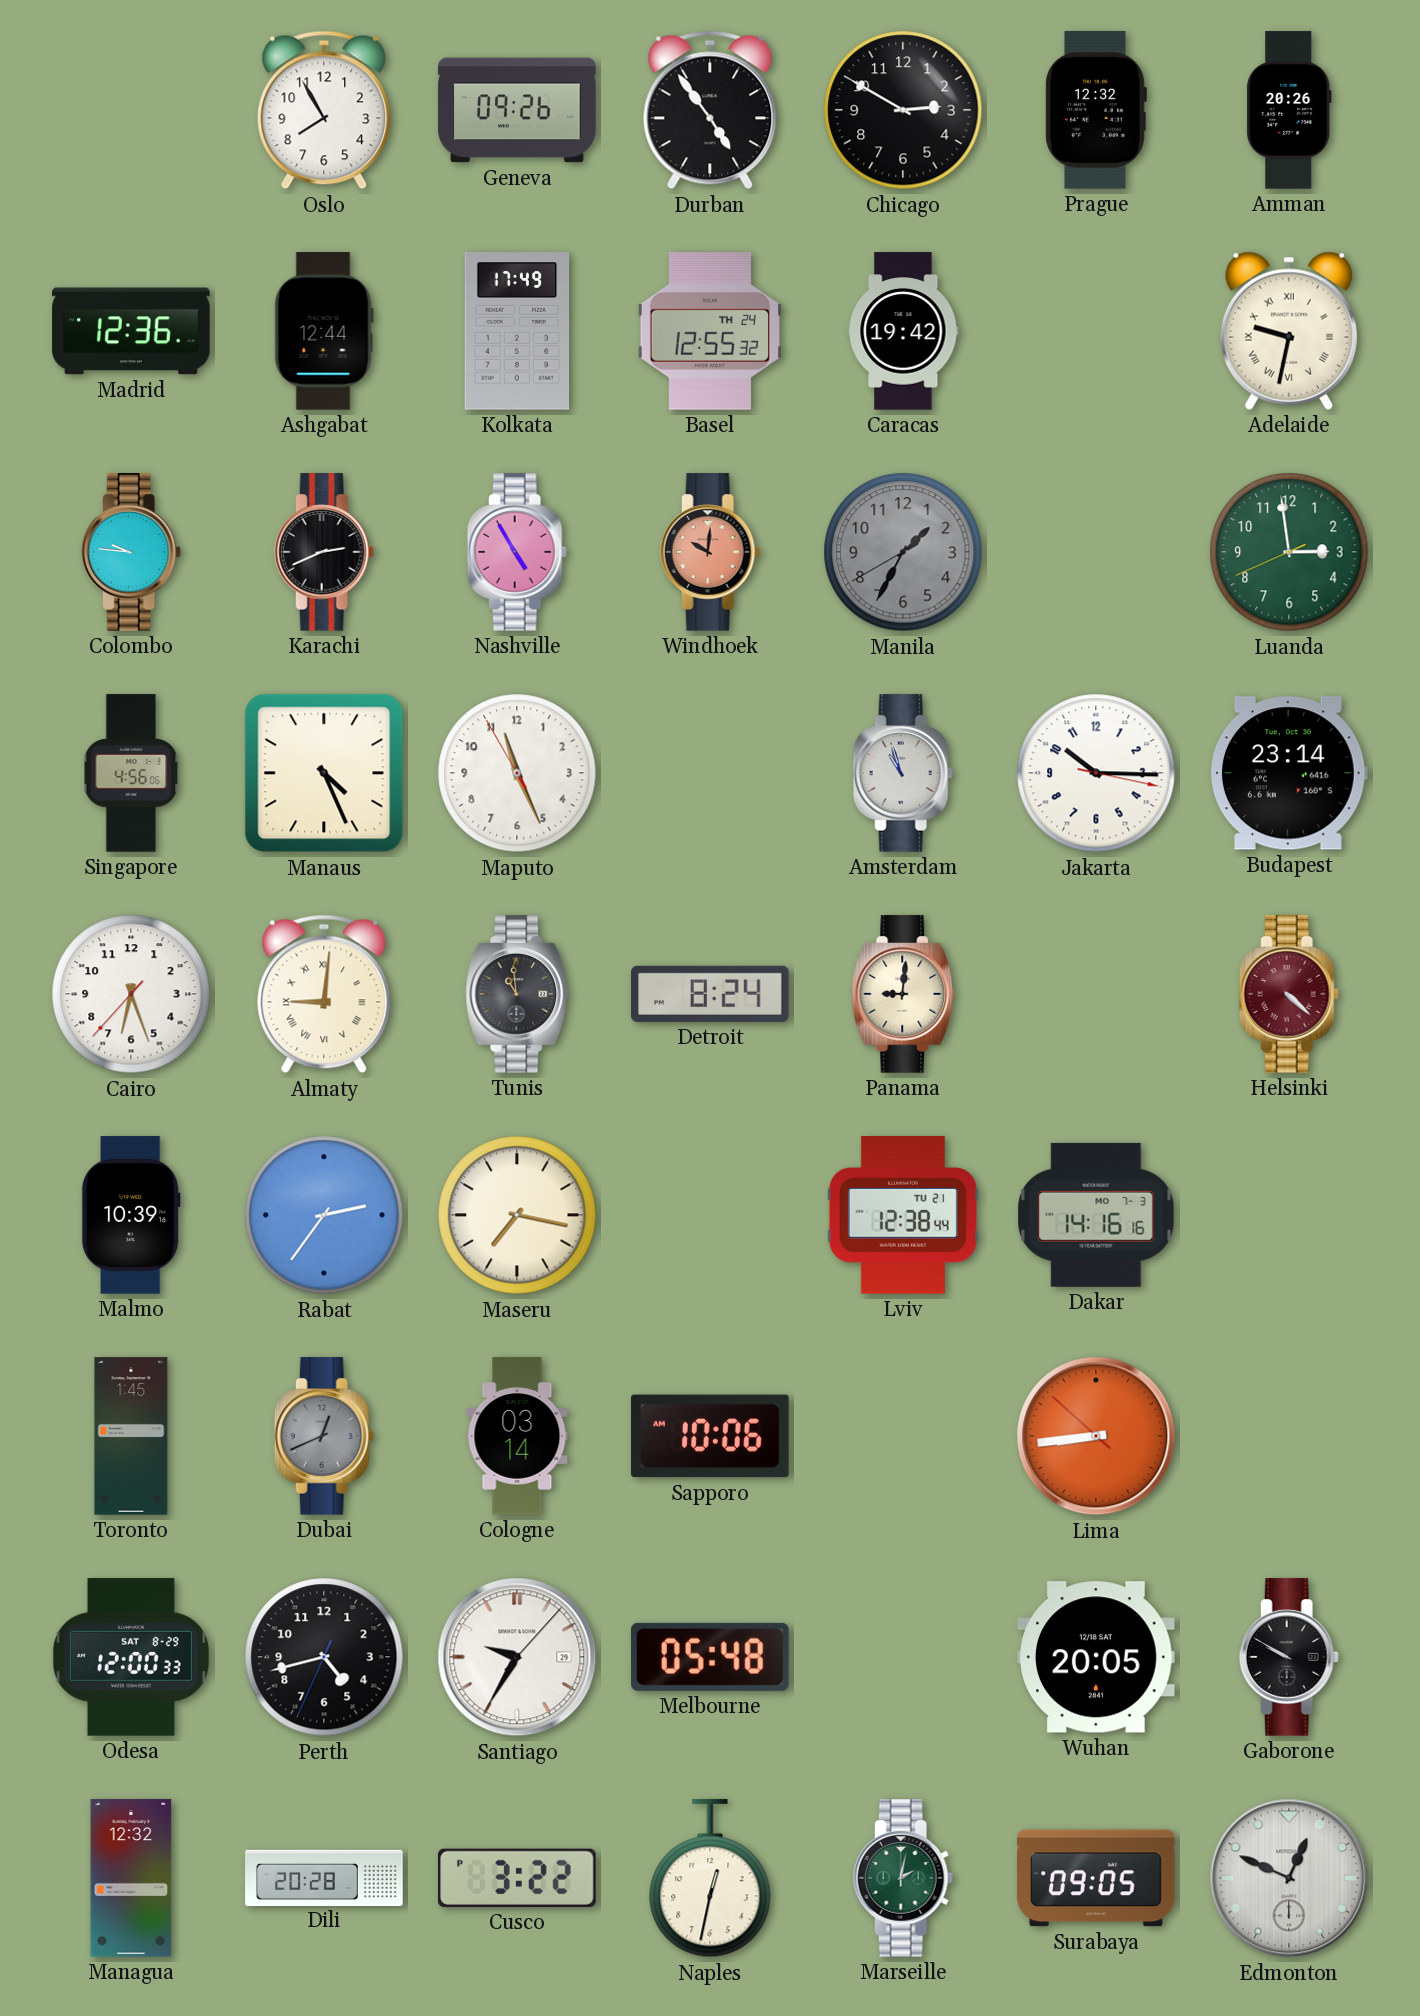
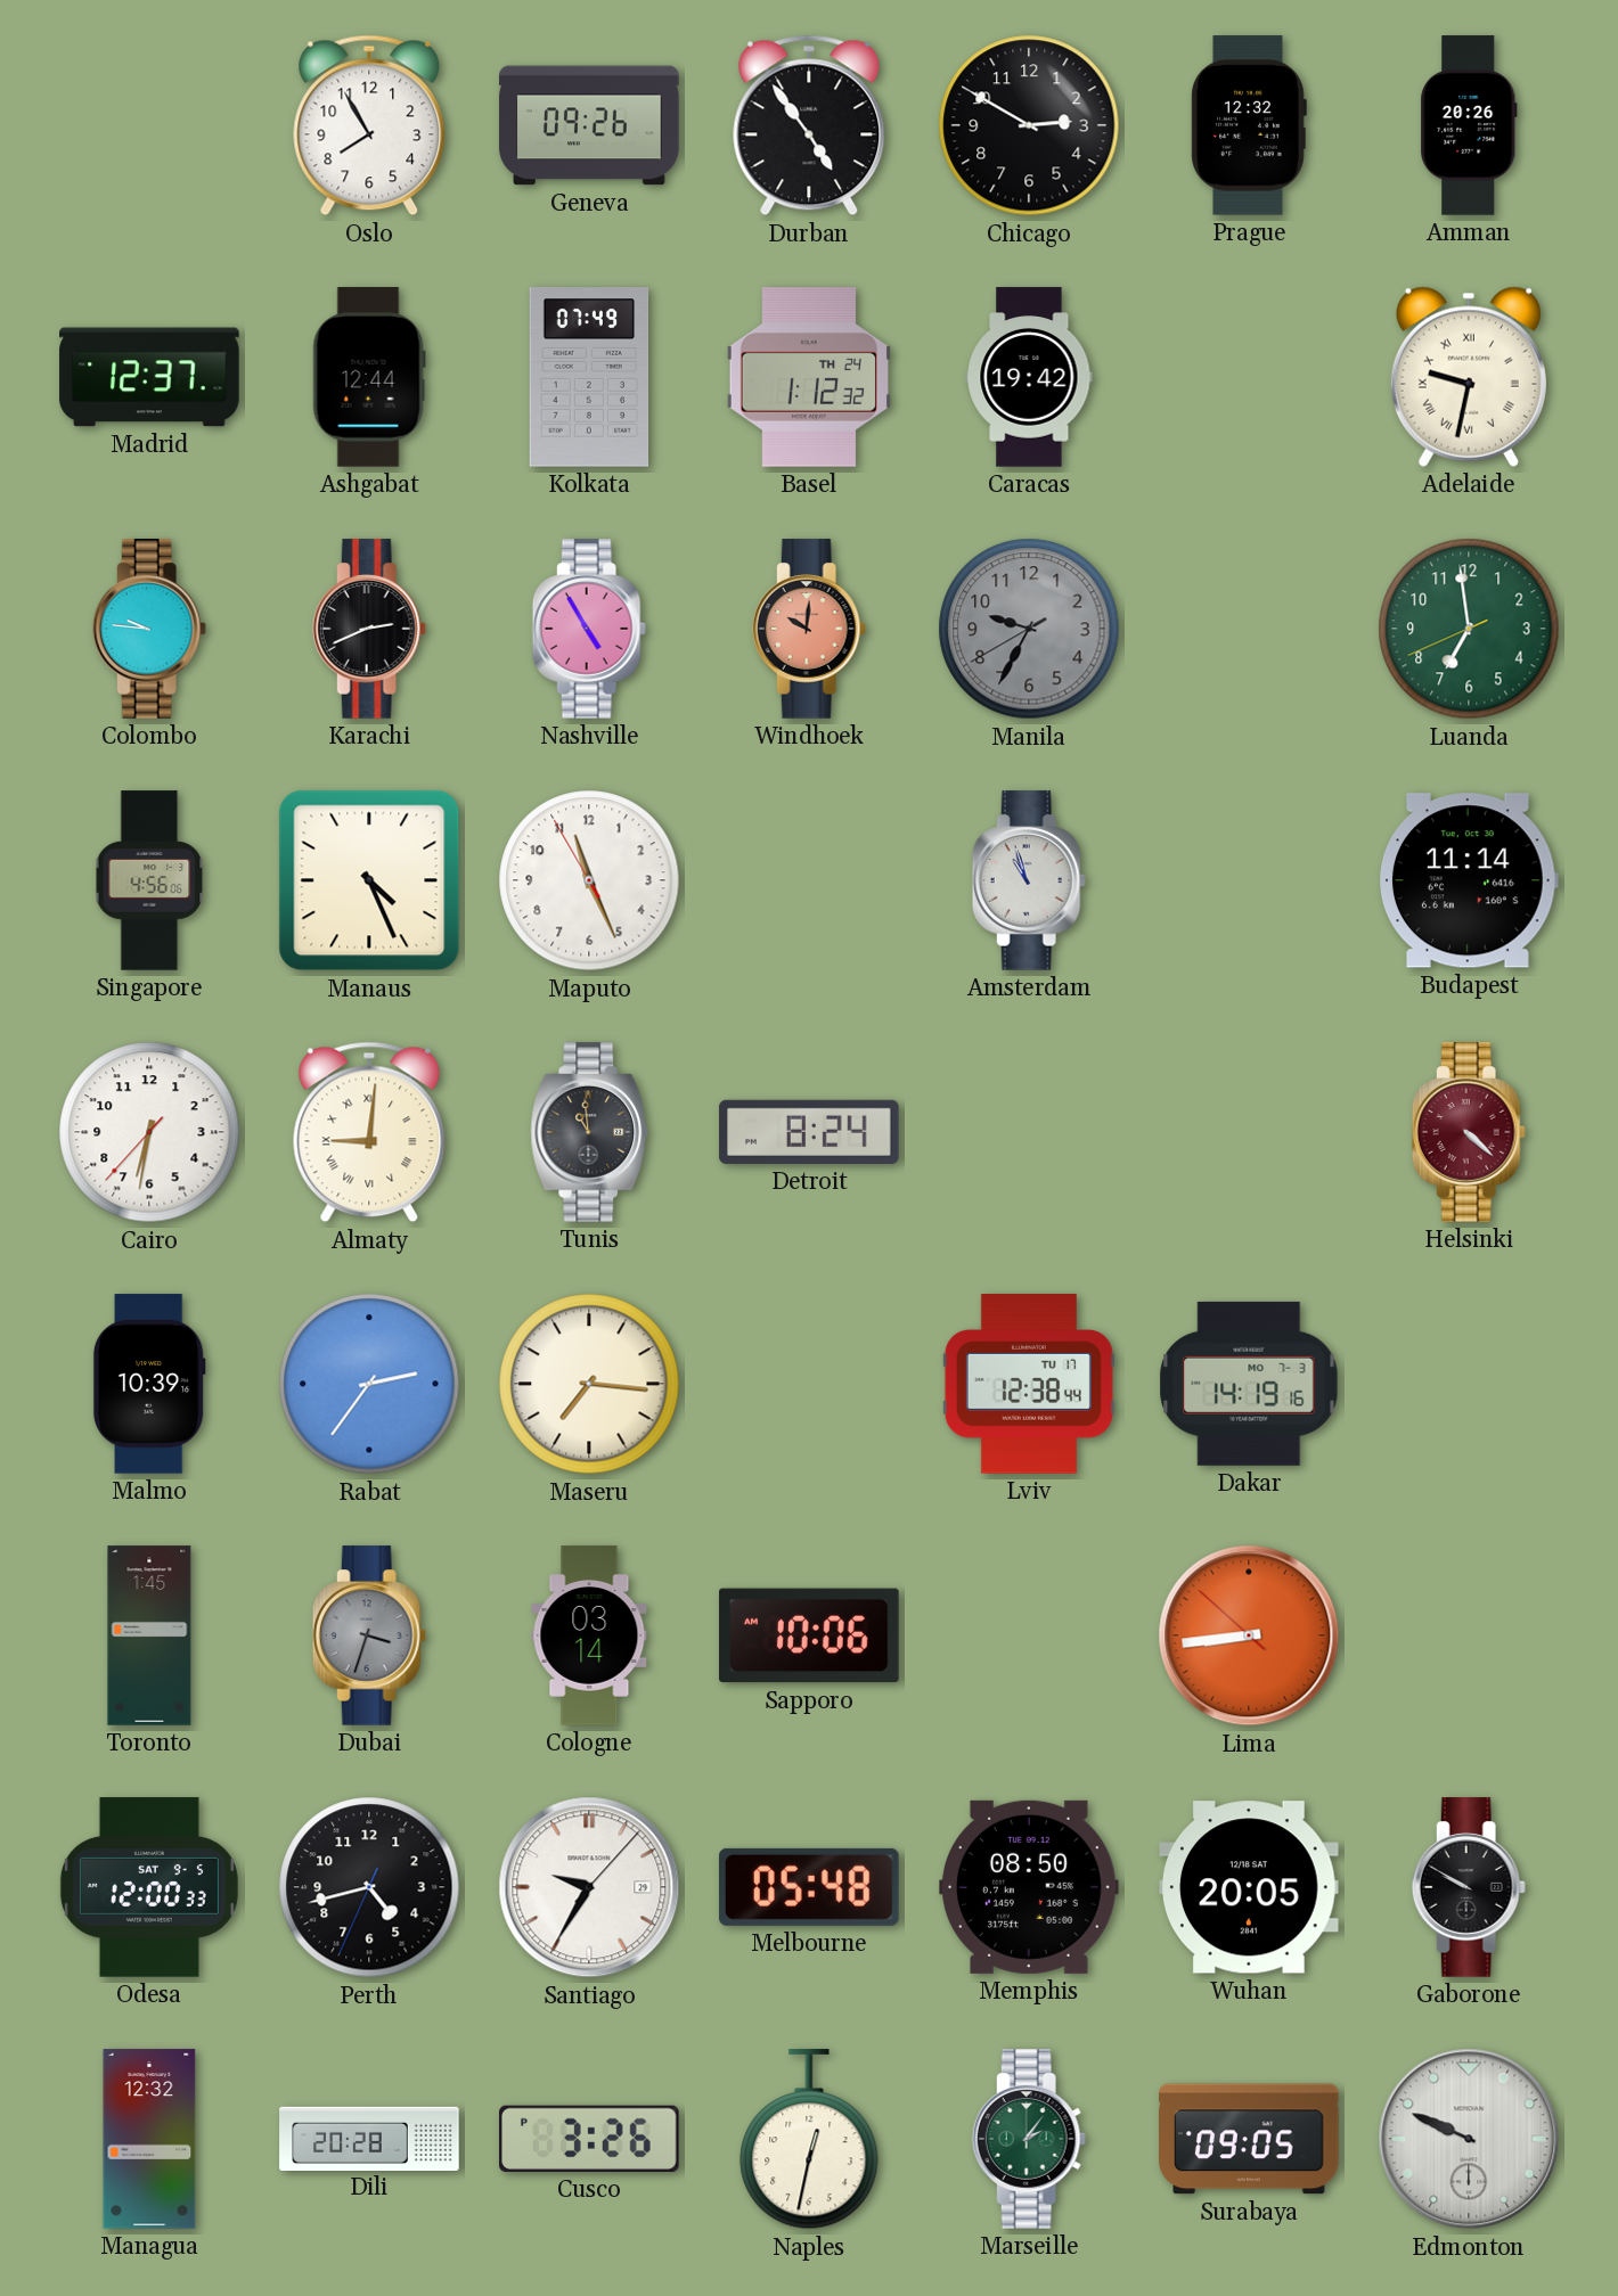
Madrid: 12:36 -> 12:37 (149, 377)
Kolkata: 17:49 -> 07:49 (589, 377)
Basel: 12:55 -> 1:12 (809, 377)
Manila: 1:34 -> 9:34 (1029, 629)
Luanda: 2:58 -> 6:58 (1469, 629)
Jakarta: 10:15 -> none (1096, 773)
Budapest: 23:14 -> 11:14 (1470, 880)
Cairo: 6:26 -> 6:31 (149, 1132)
Panama: 9:01 -> none (903, 994)
Maseru: 7:17 -> 7:16 (589, 1384)
Lviv date: TU 21 -> TU 17 (1029, 1384)
Dakar: 14:16 -> 14:19 (1249, 1384)
Dubai: 12:41 -> 3:33 (369, 1635)
Odesa date: SAT 8-29 -> SAT 9-5 (149, 1887)
Memphis: none -> 08:50 (1029, 1887)
Cusco: 3:22 -> 3:26 (589, 2139)
Marseille: 2:02 -> 2:06 (1029, 2139)
Edmonton: 12:49 -> 9:49 (1469, 2139)
